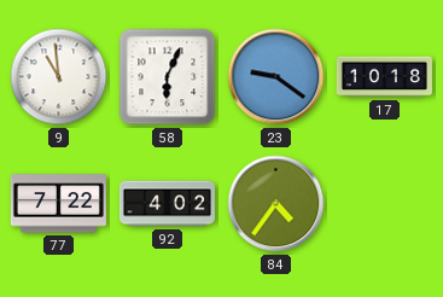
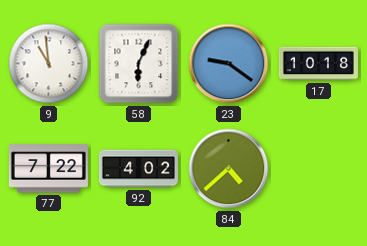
84: 4:36 -> 4:38 (229, 169)
